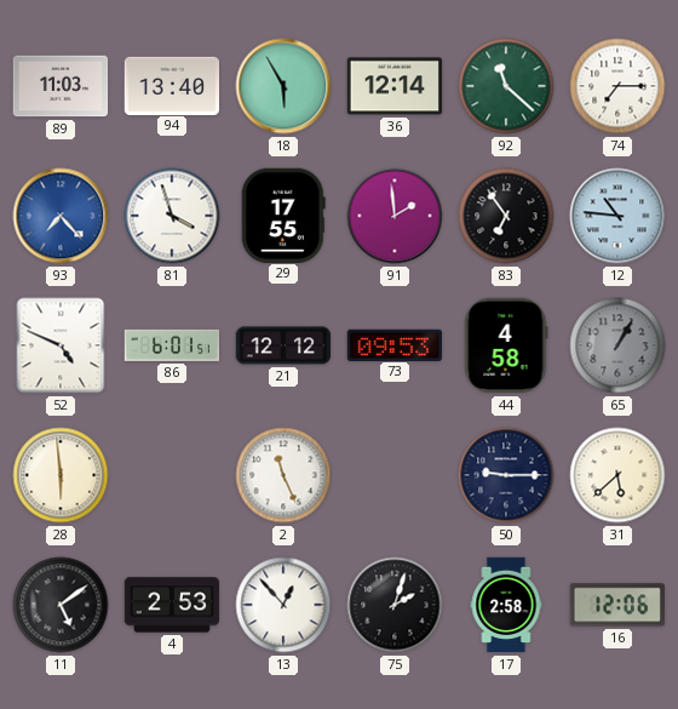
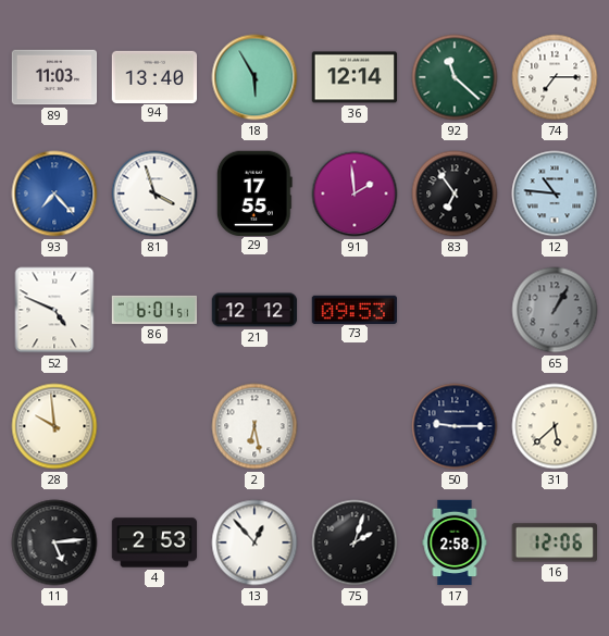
44: 4:58 -> none (506, 345)
28: 5:59 -> 9:59 (54, 426)
2: 11:26 -> 6:28 (254, 426)
11: 5:09 -> 5:14 (54, 543)
